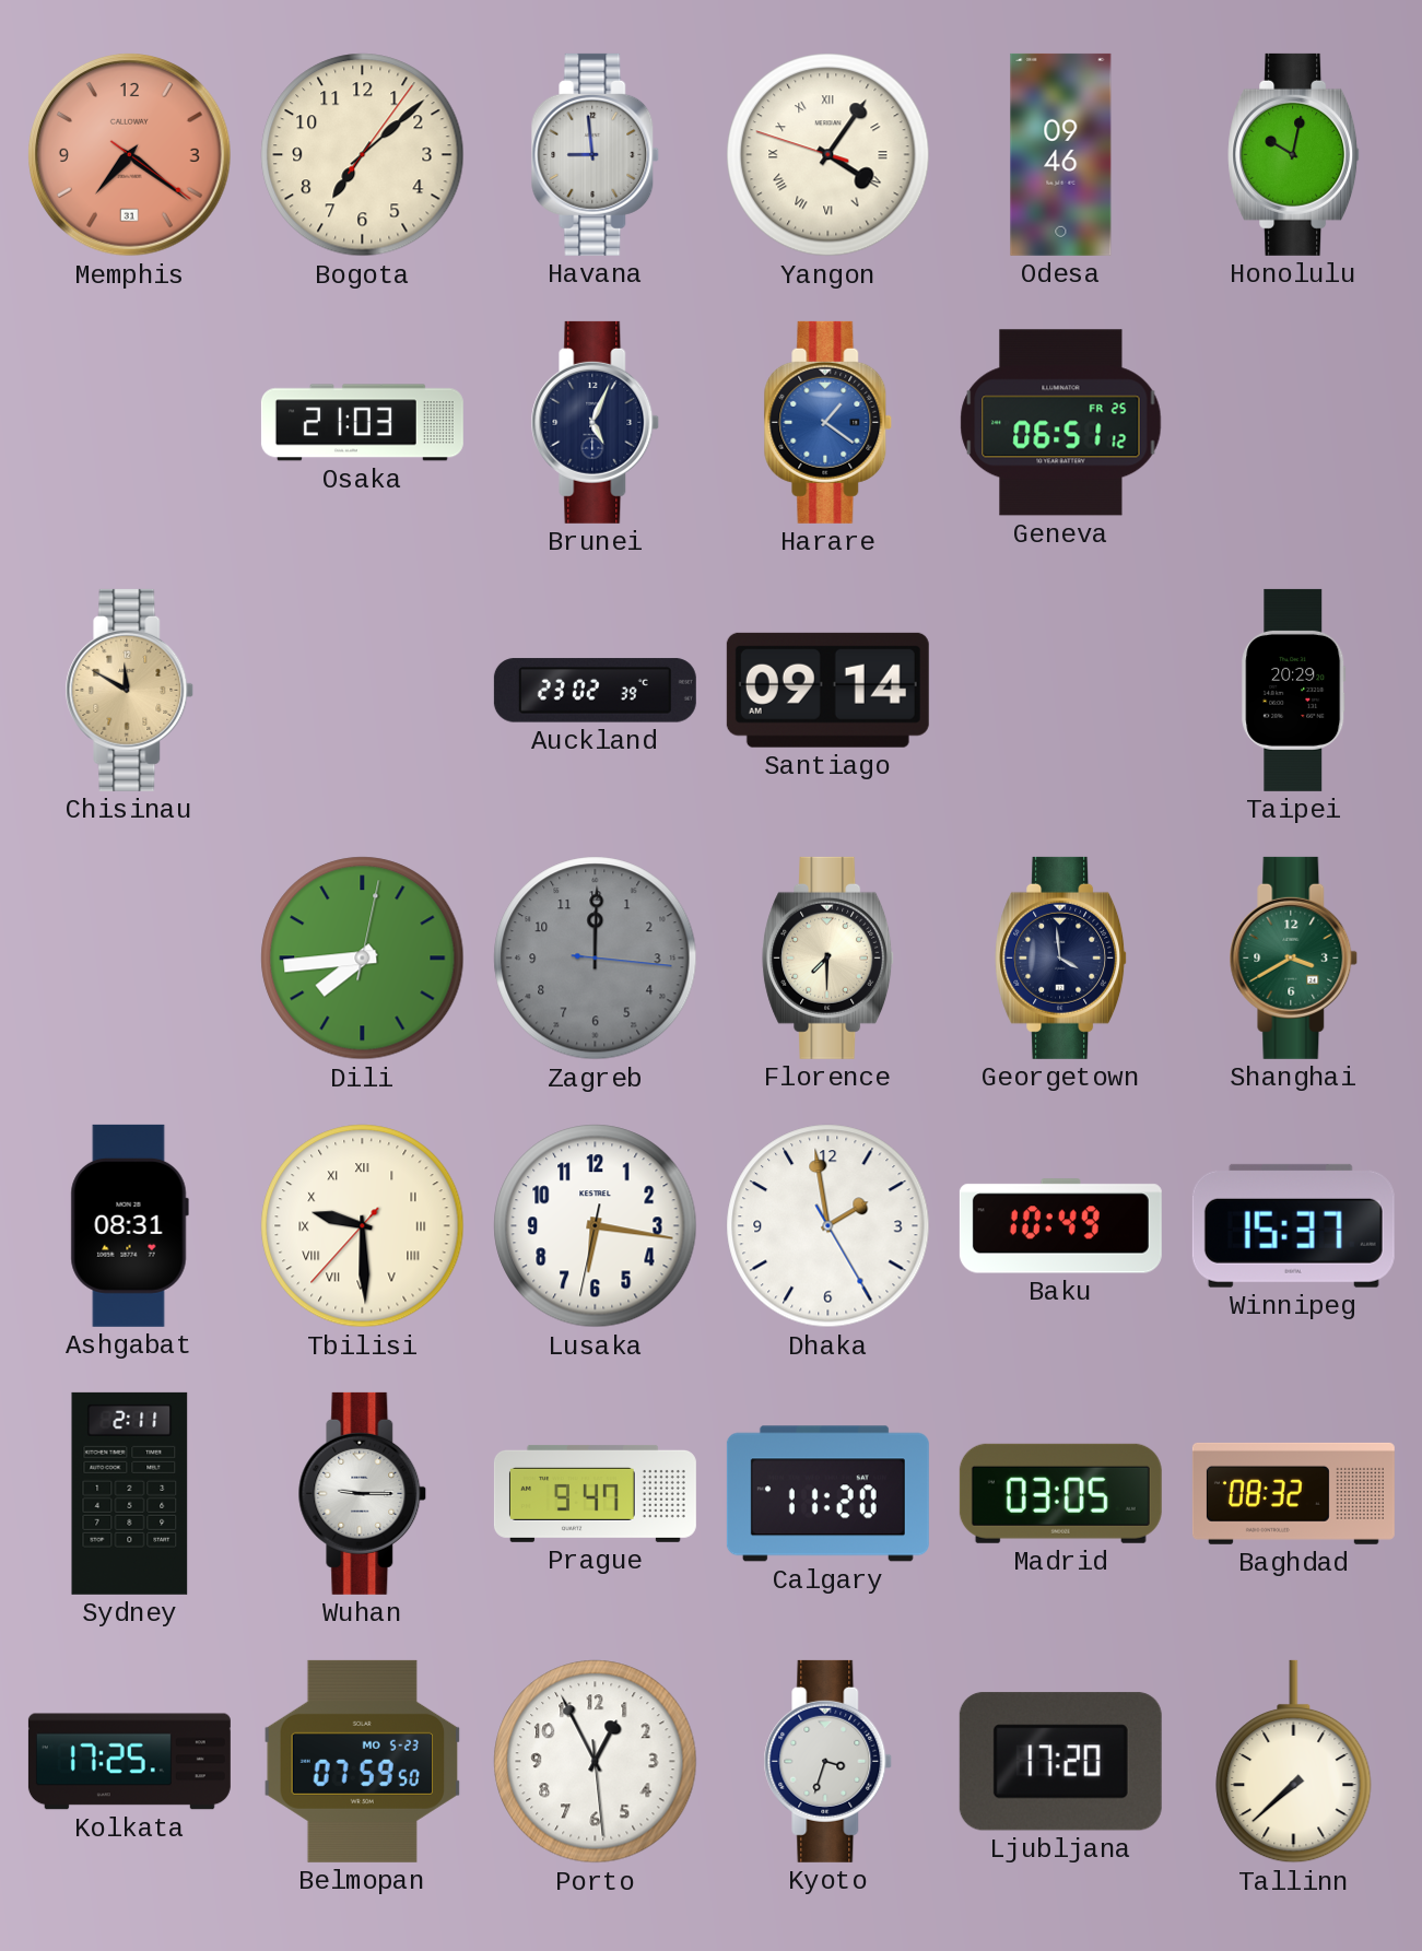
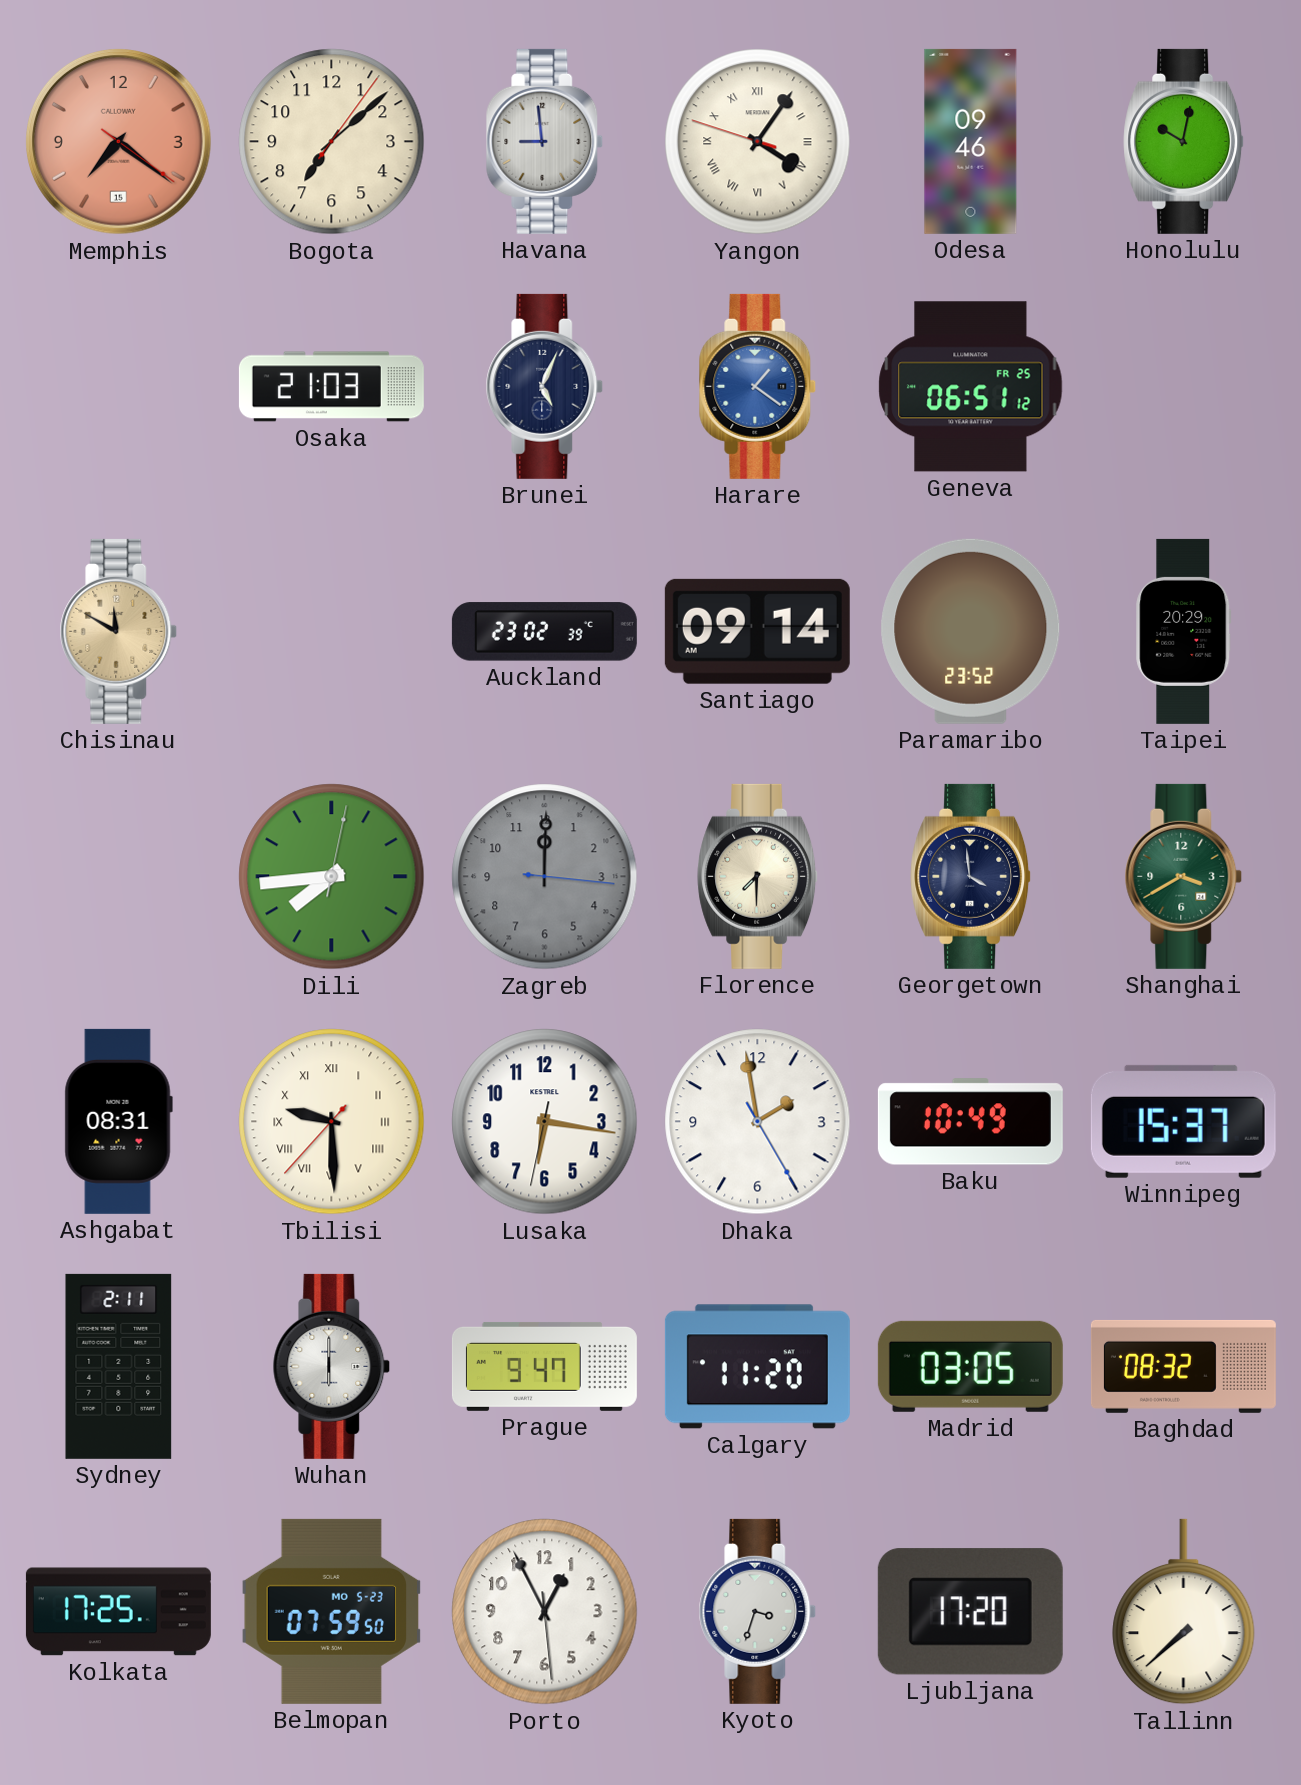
Memphis date: 31 -> 15 (119, 142)
Paramaribo: none -> 23:52 (971, 631)
Wuhan: 9:15 -> 6:00 (332, 1366)
